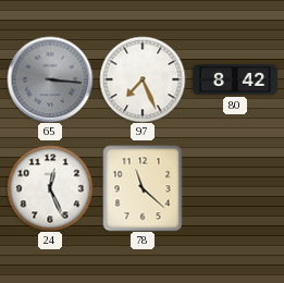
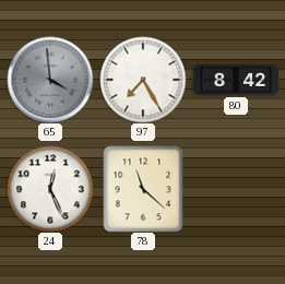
65: 3:16 -> 3:59 (50, 80)
97: 7:26 -> 7:25 (143, 80)
